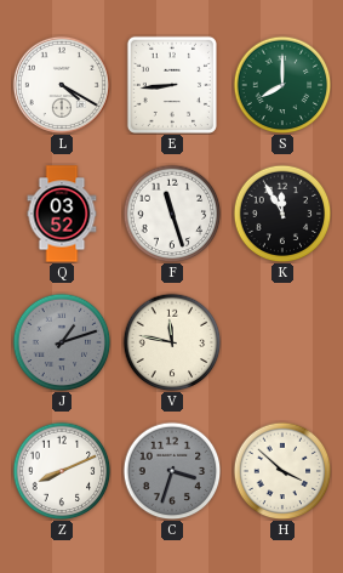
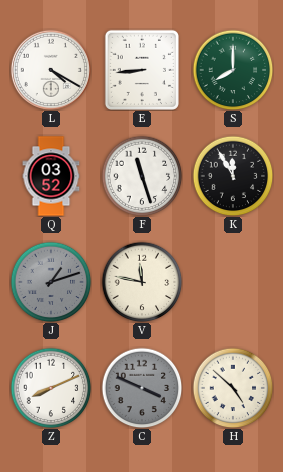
C: 3:33 -> 3:49 (142, 388)
H: 3:52 -> 4:52 (233, 388)
